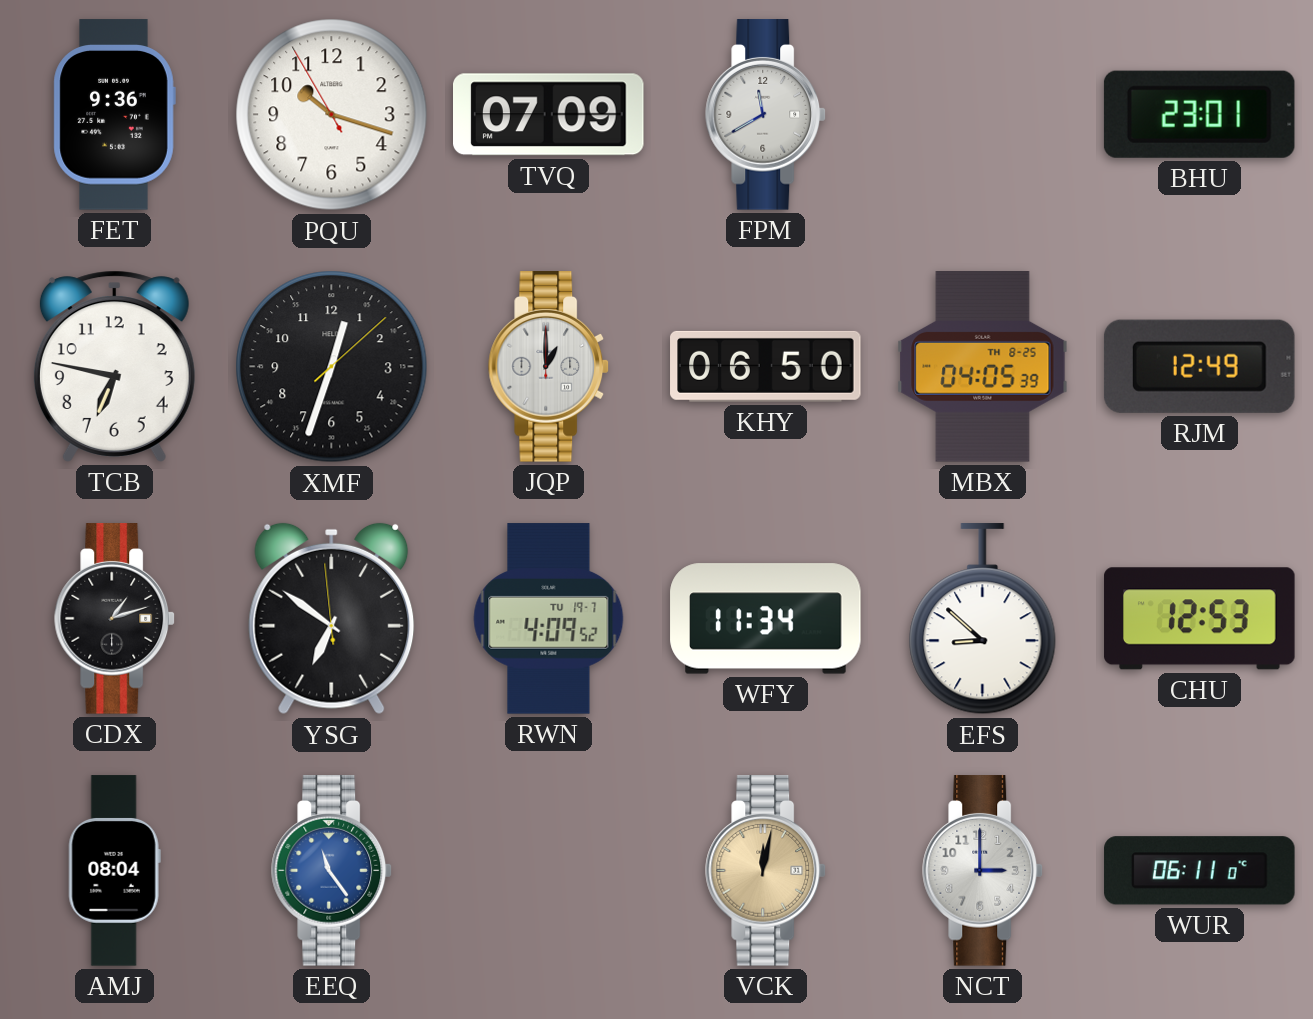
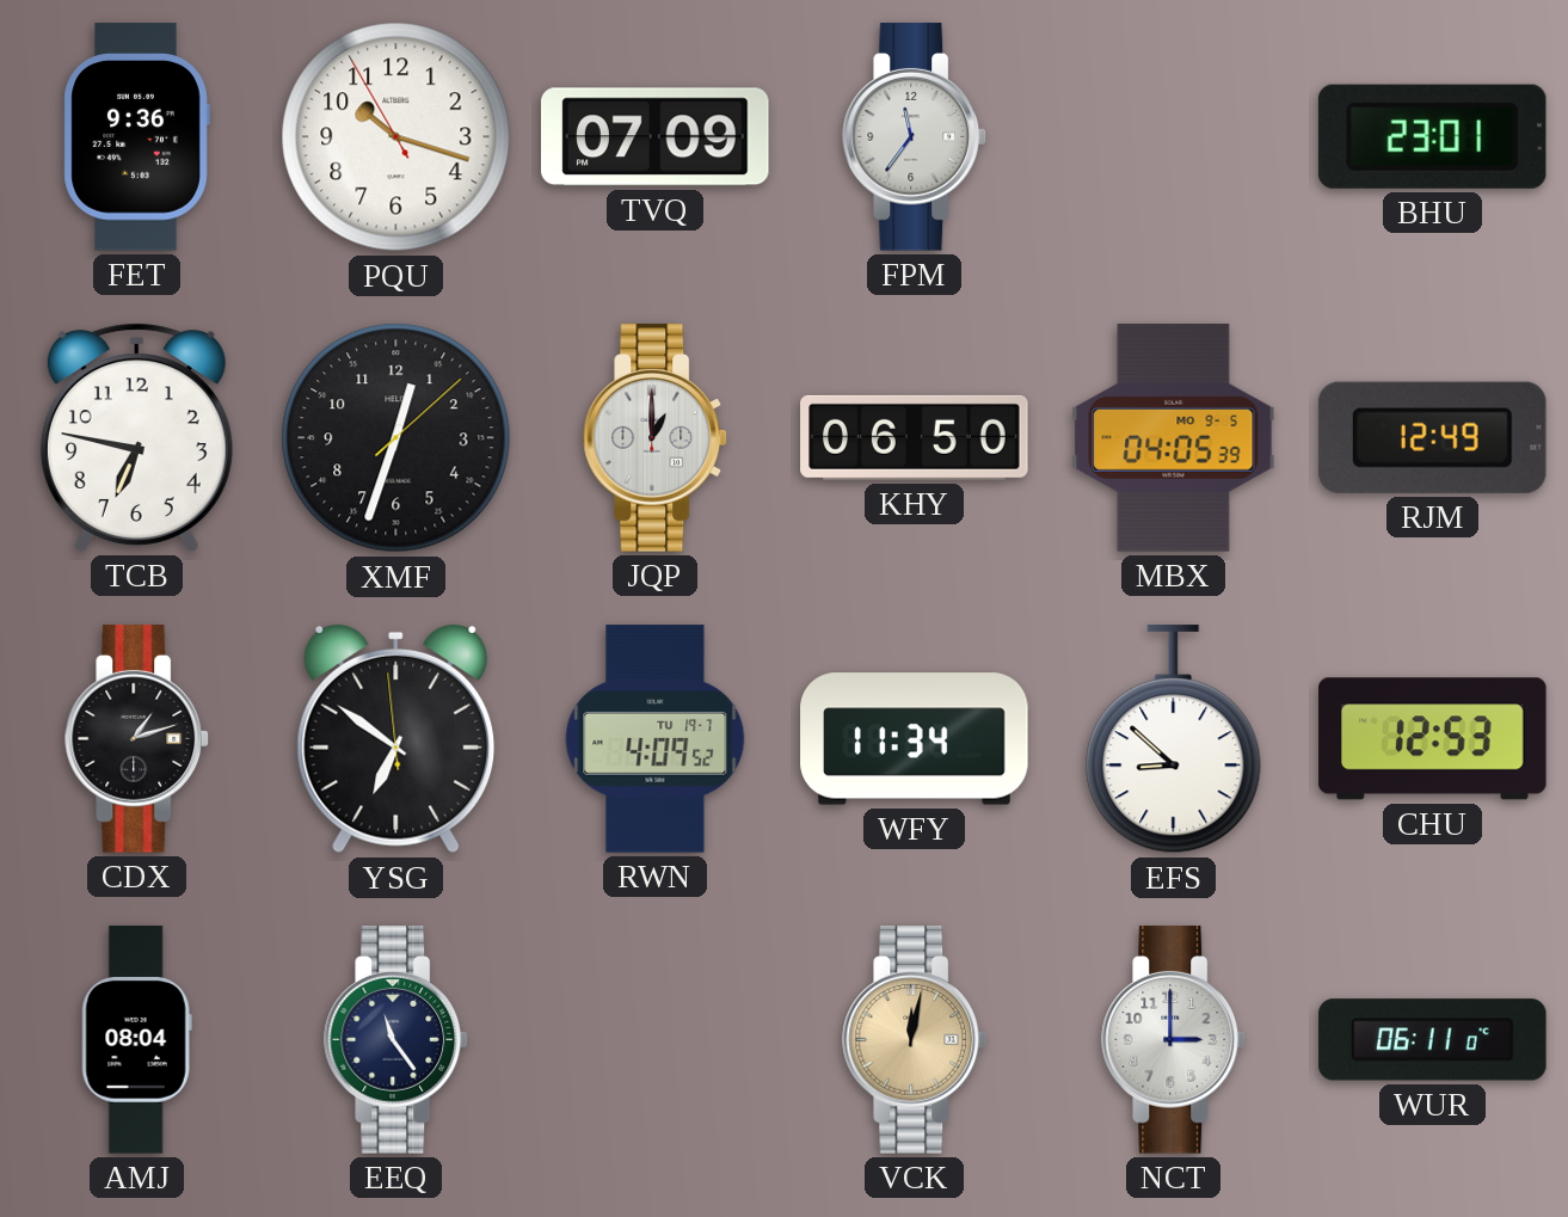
FPM: 11:40 -> 11:36 (915, 137)
MBX date: TH 8-25 -> MO 9-5 (1174, 438)
EEQ dial: blue -> navy (396, 1040)
